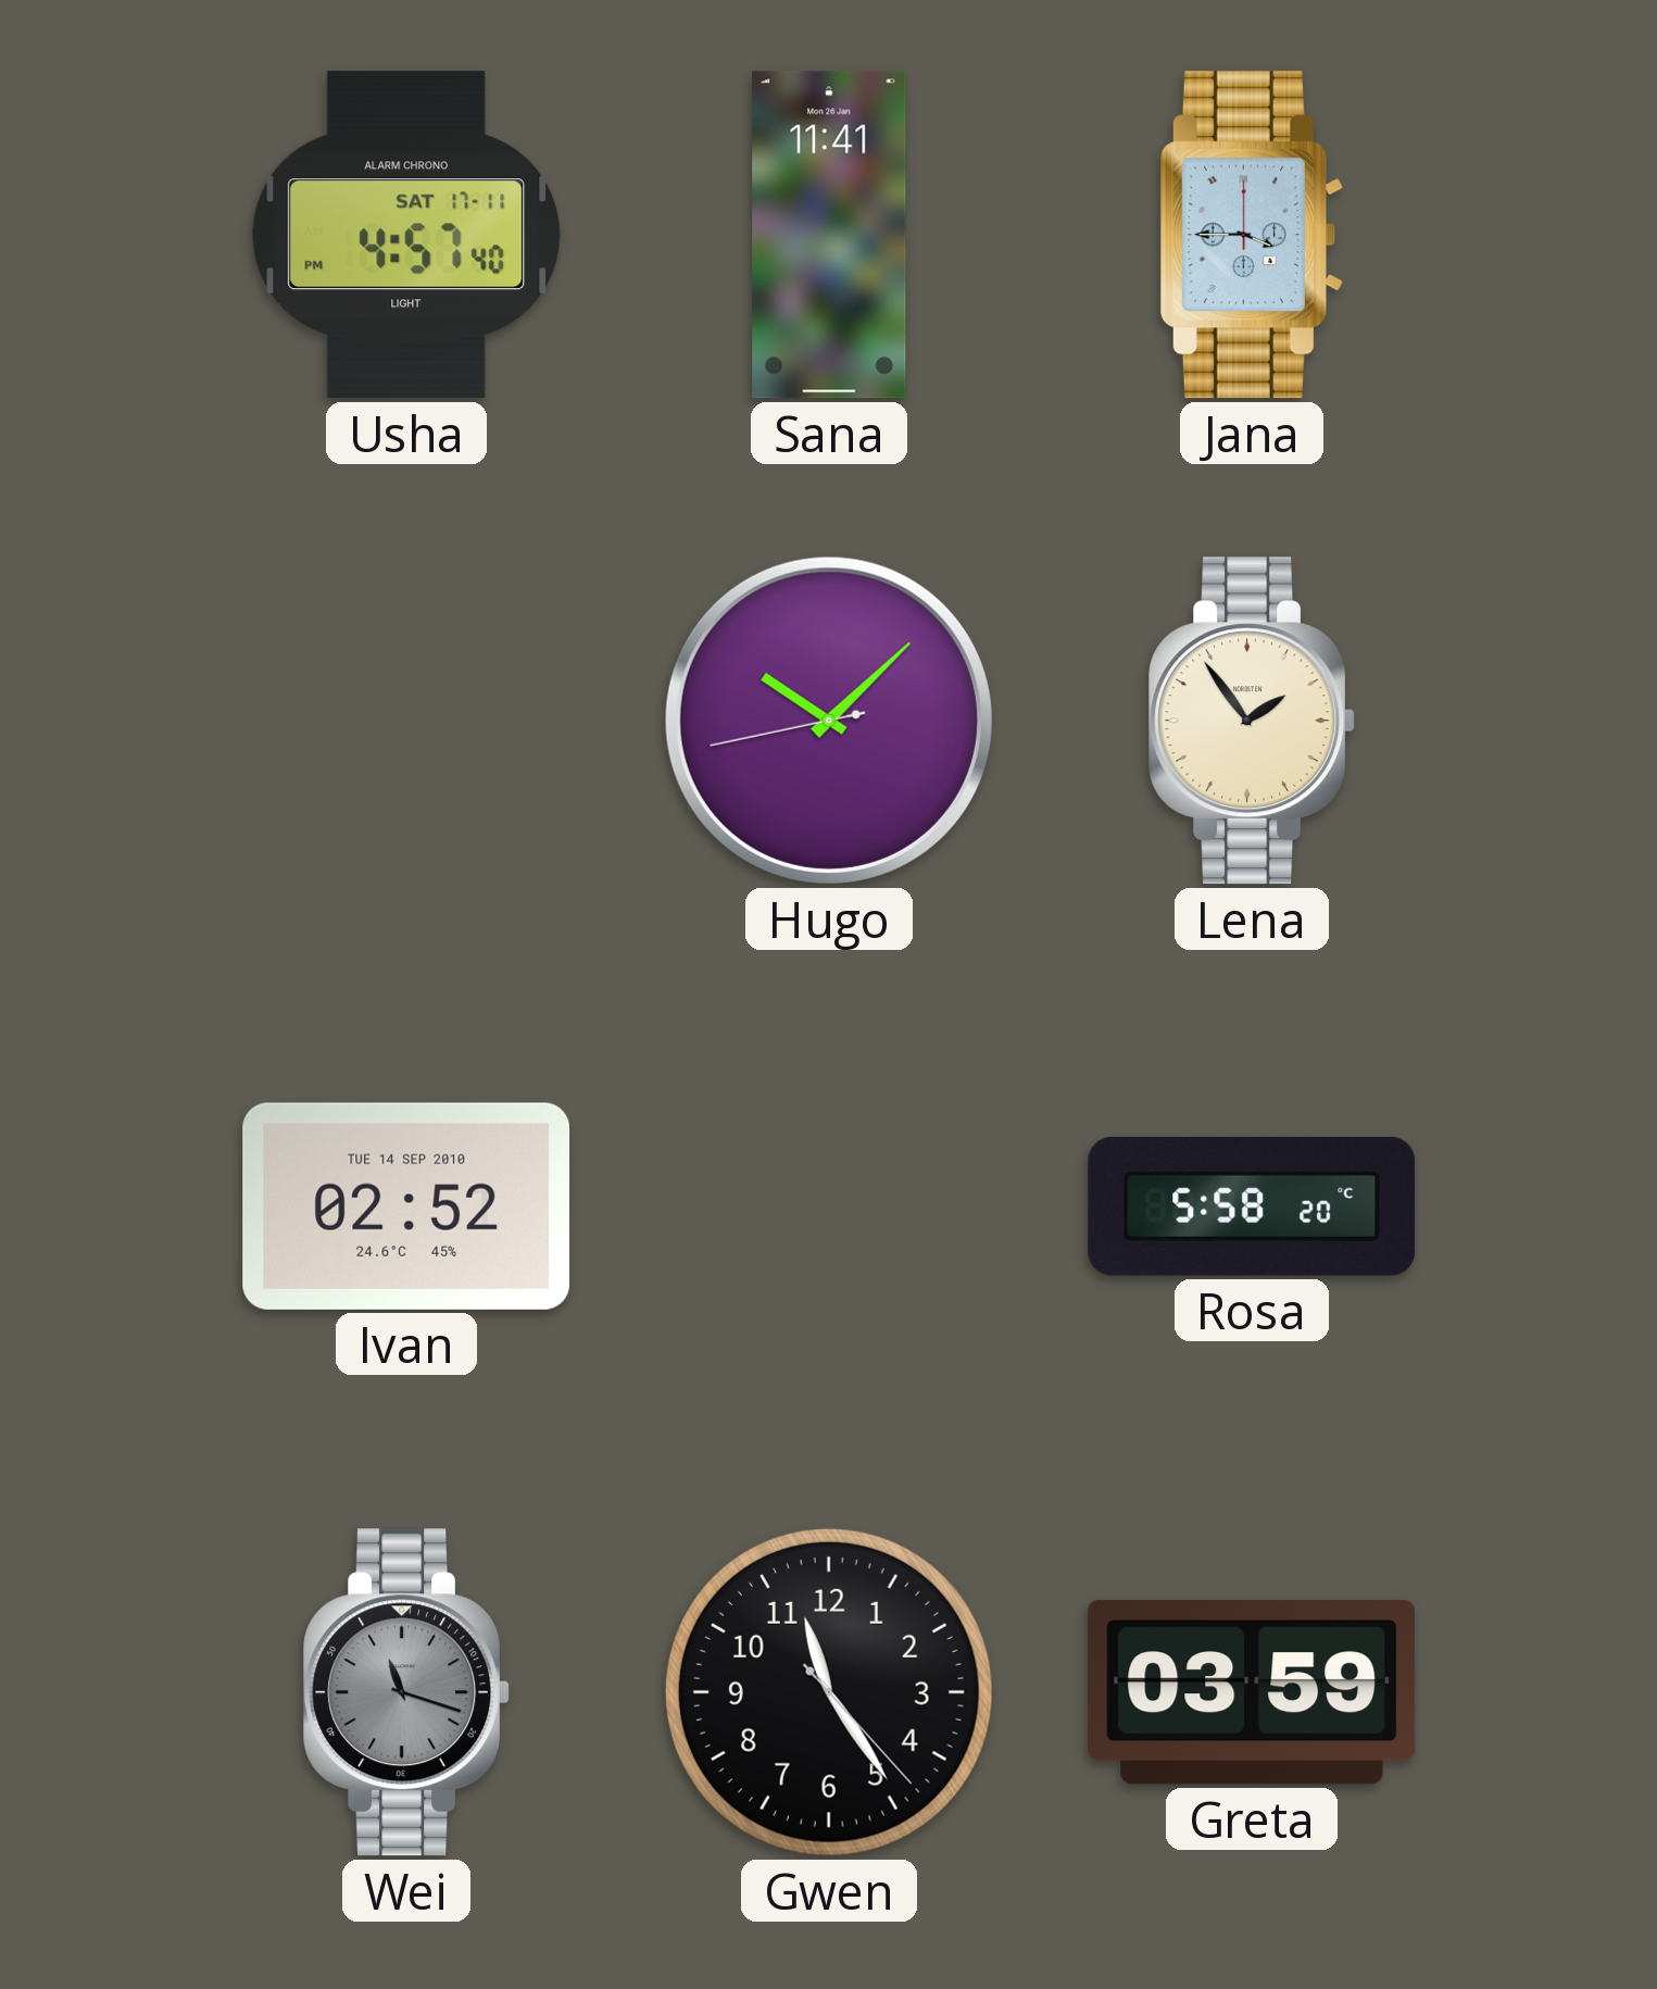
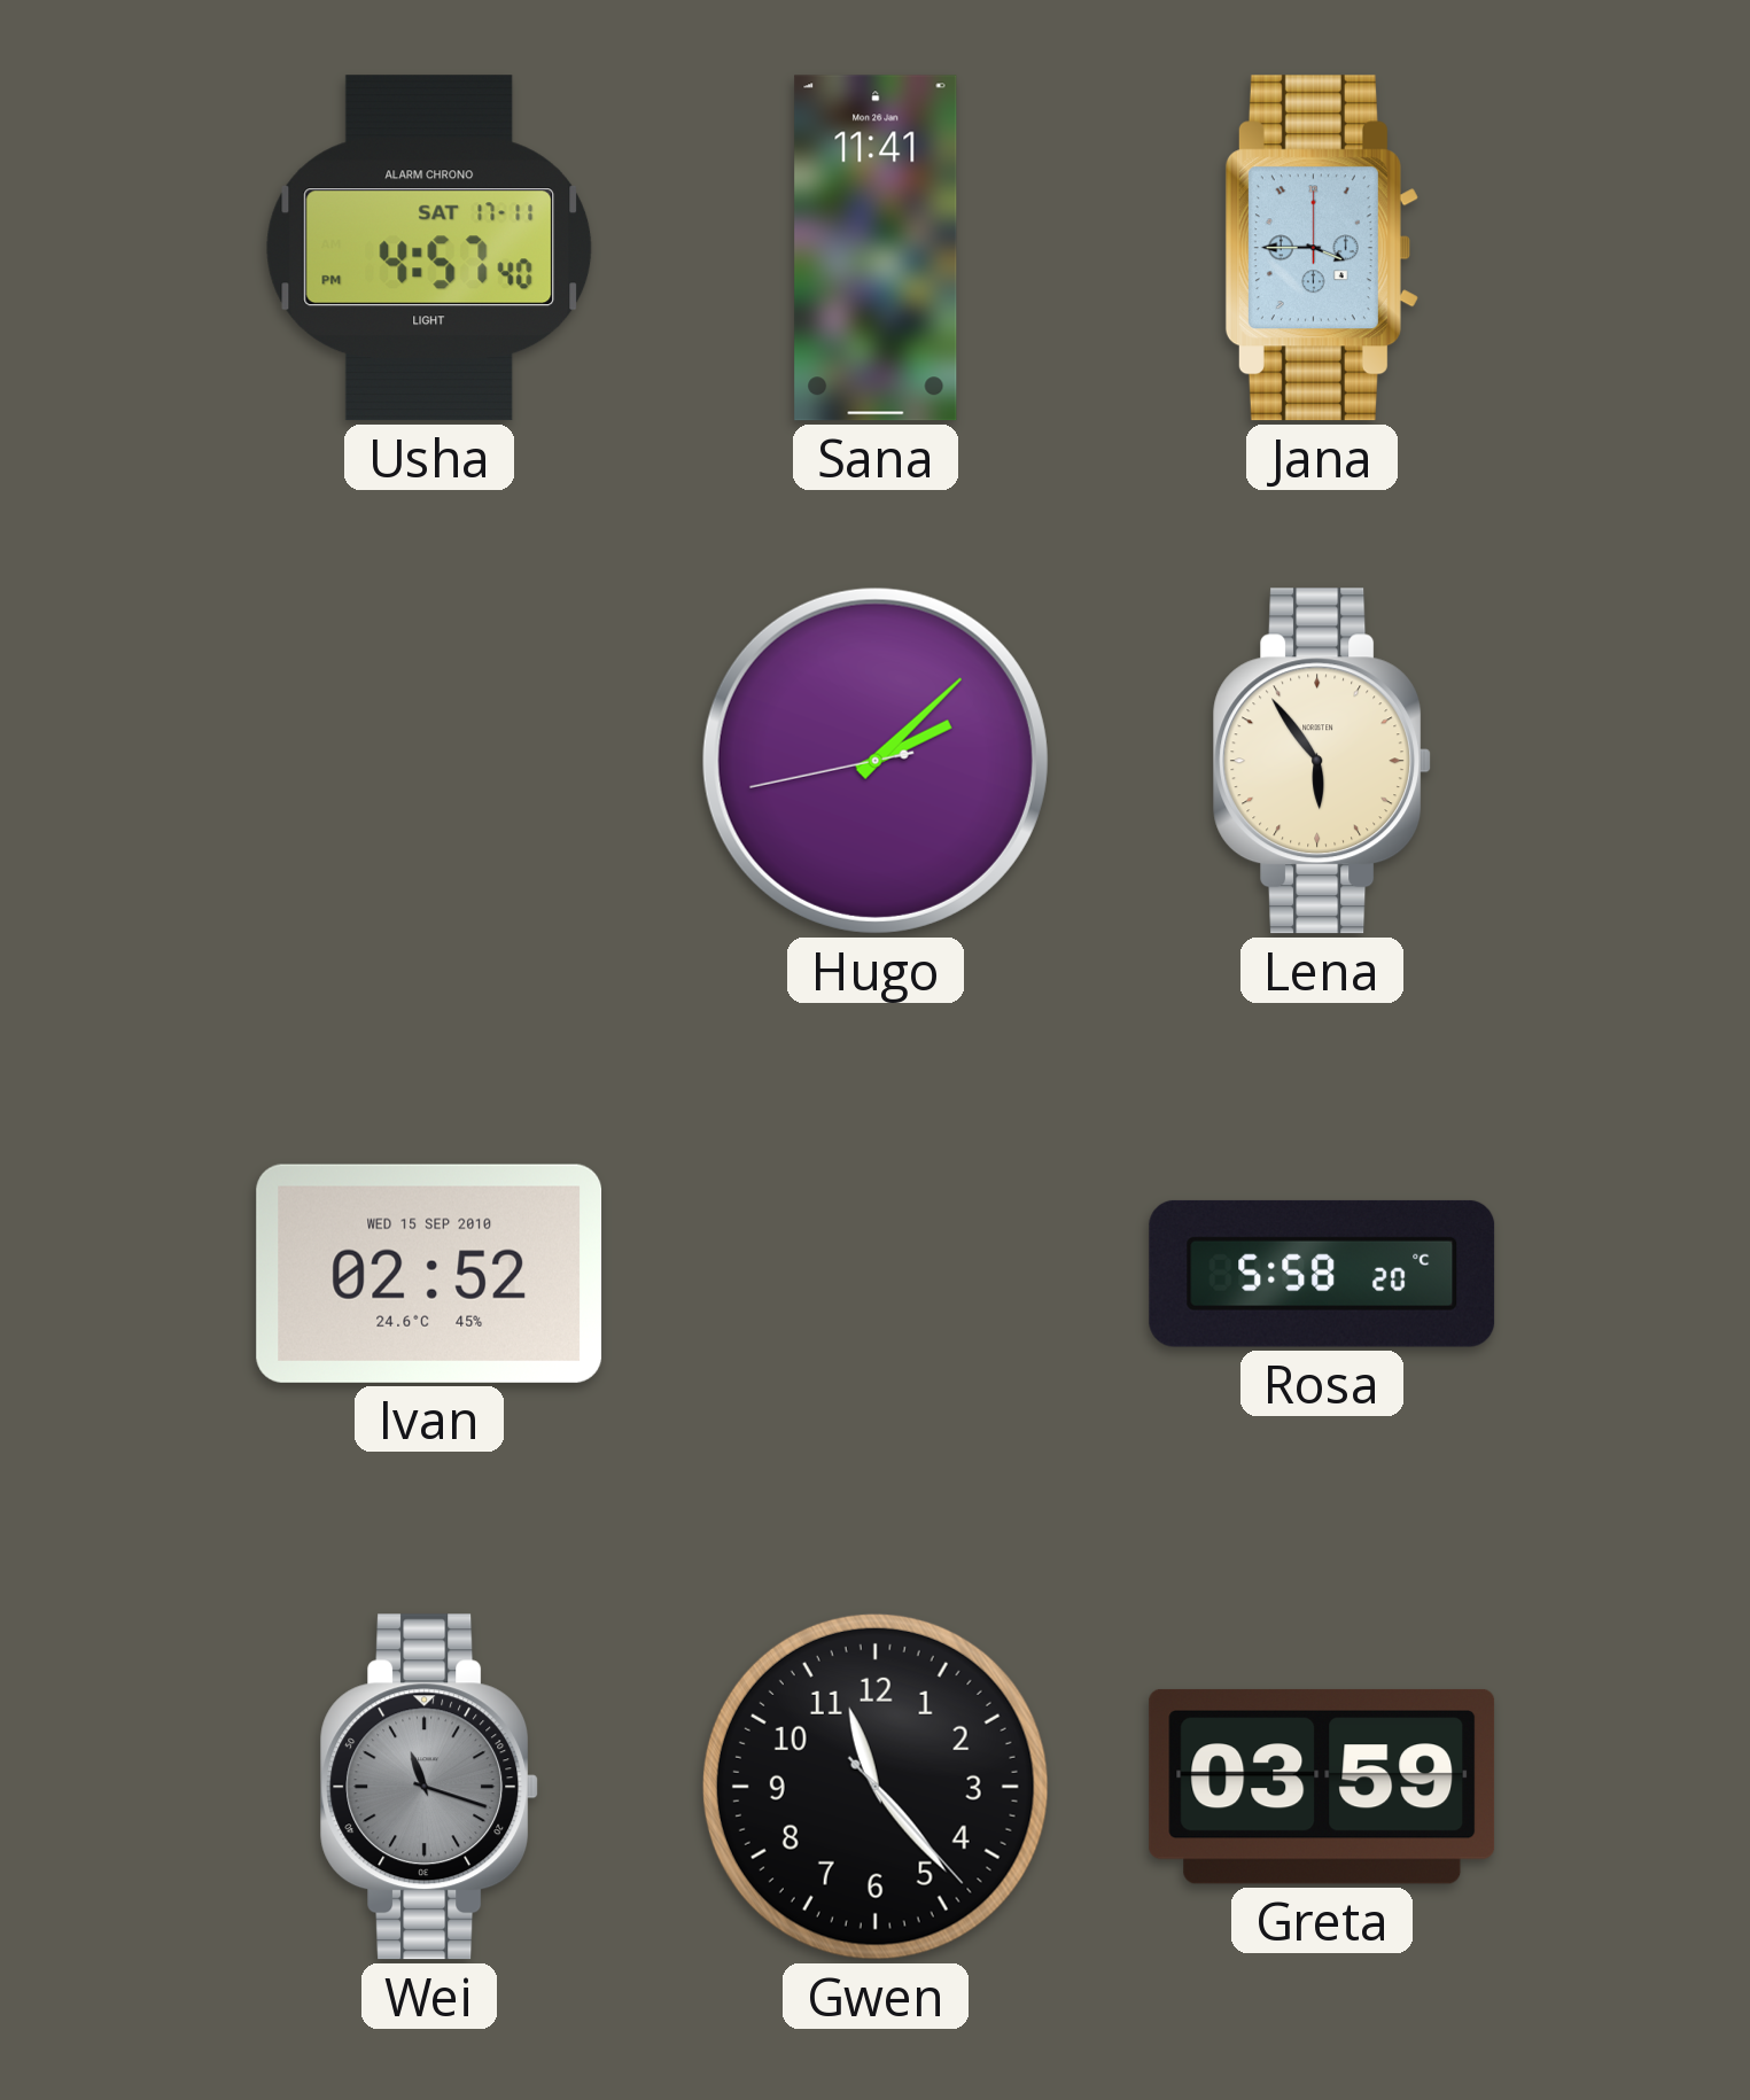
Hugo: 10:07 -> 2:07 (876, 761)
Lena: 1:54 -> 5:54 (1322, 761)
Ivan date: TUE 14 SEP 2010 -> WED 15 SEP 2010 (429, 1274)
Gwen: 11:24 -> 11:23 (876, 1787)
